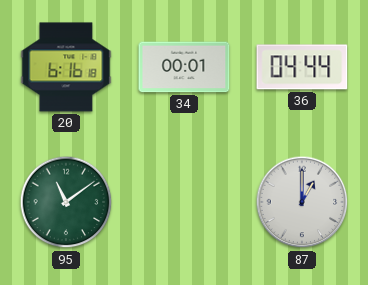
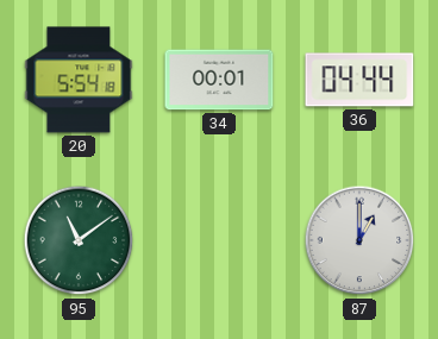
20: 6:16 -> 5:54 (79, 80)
